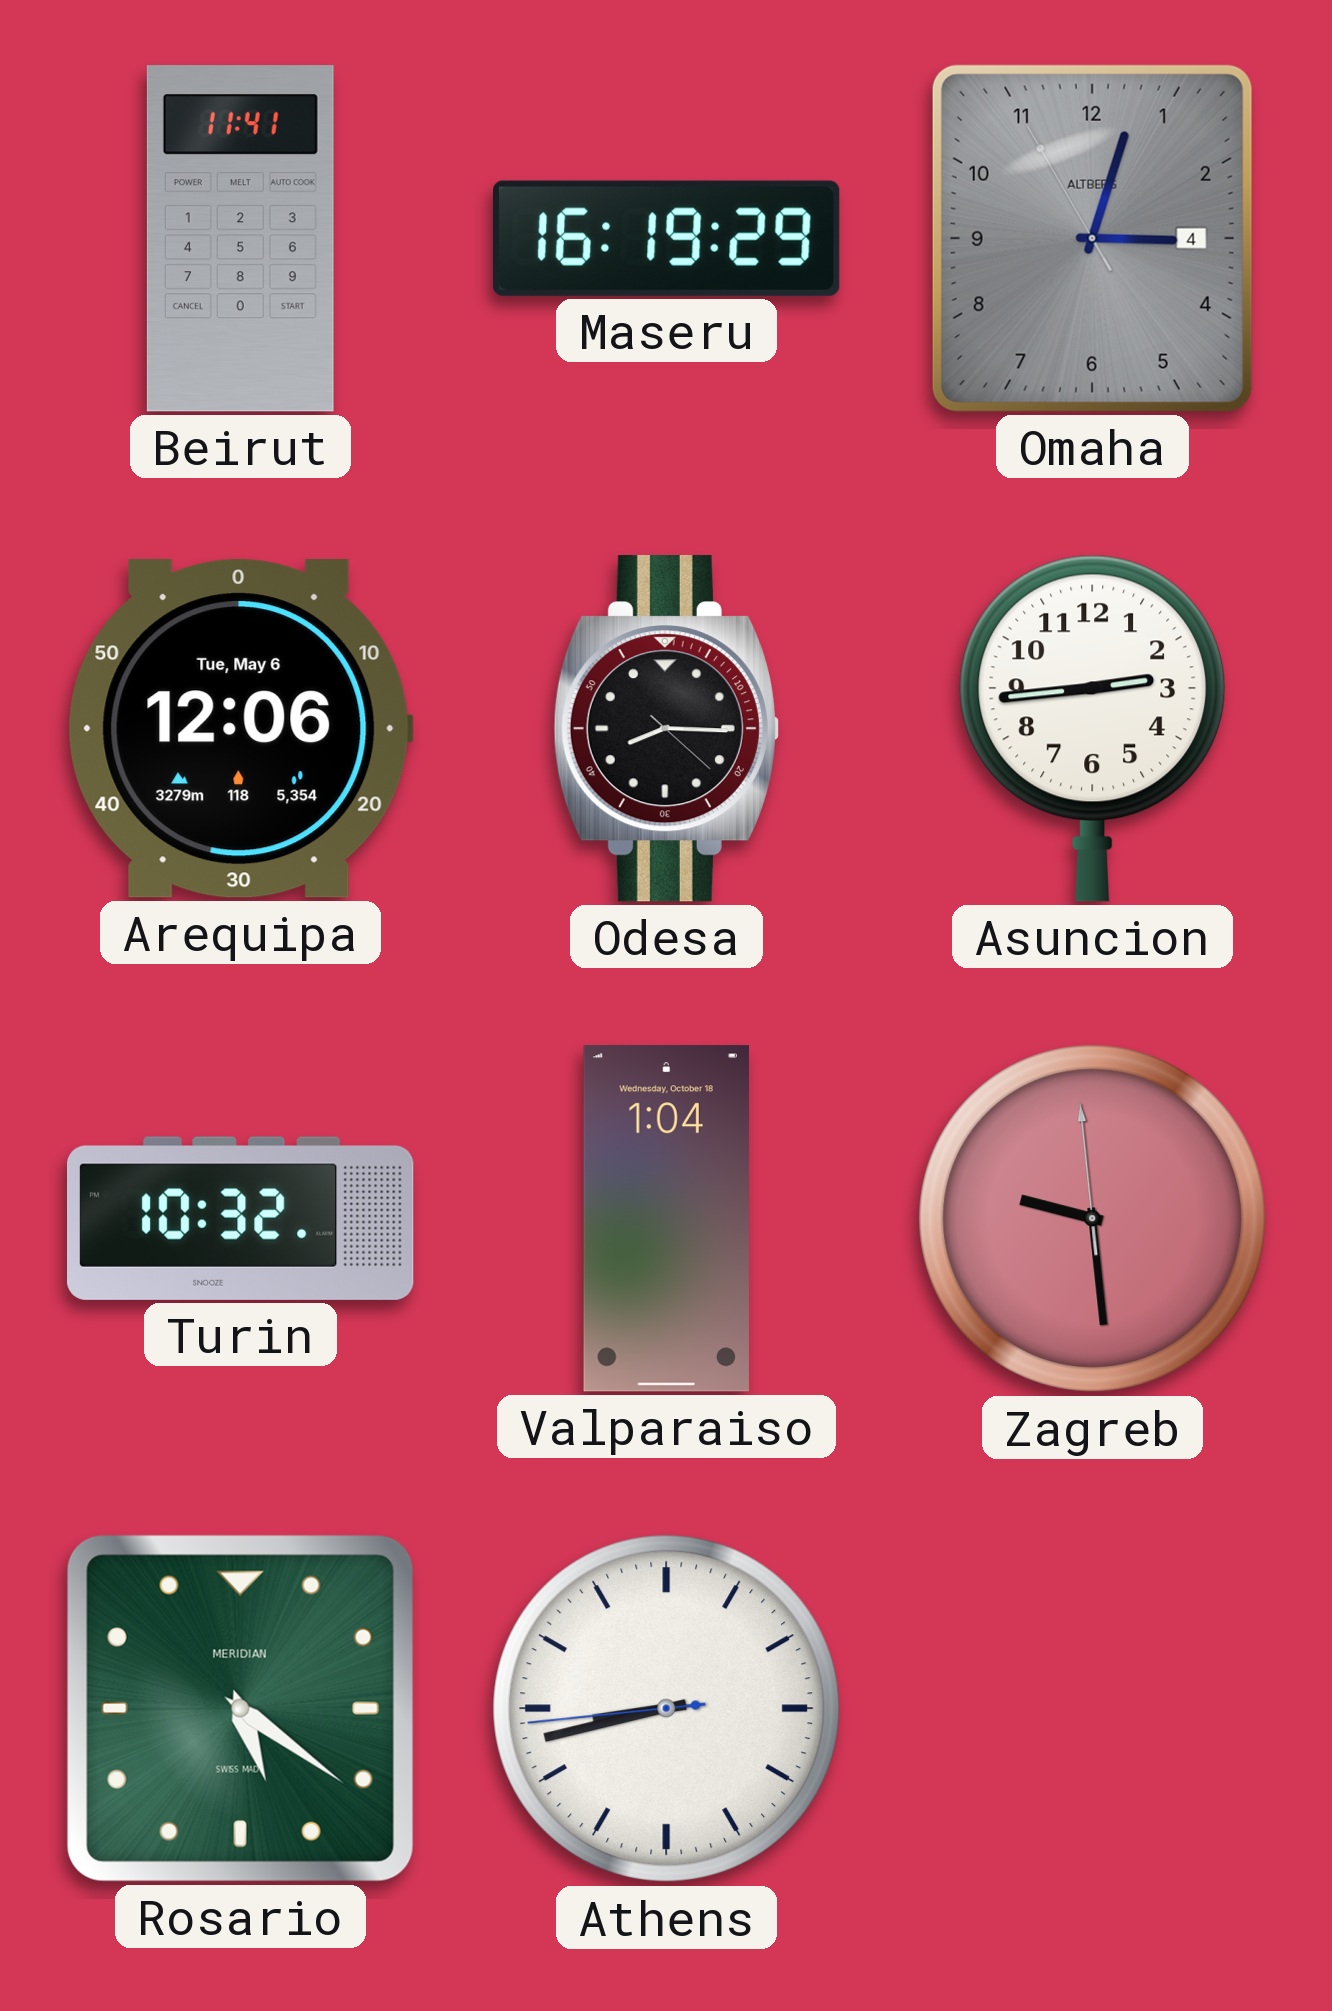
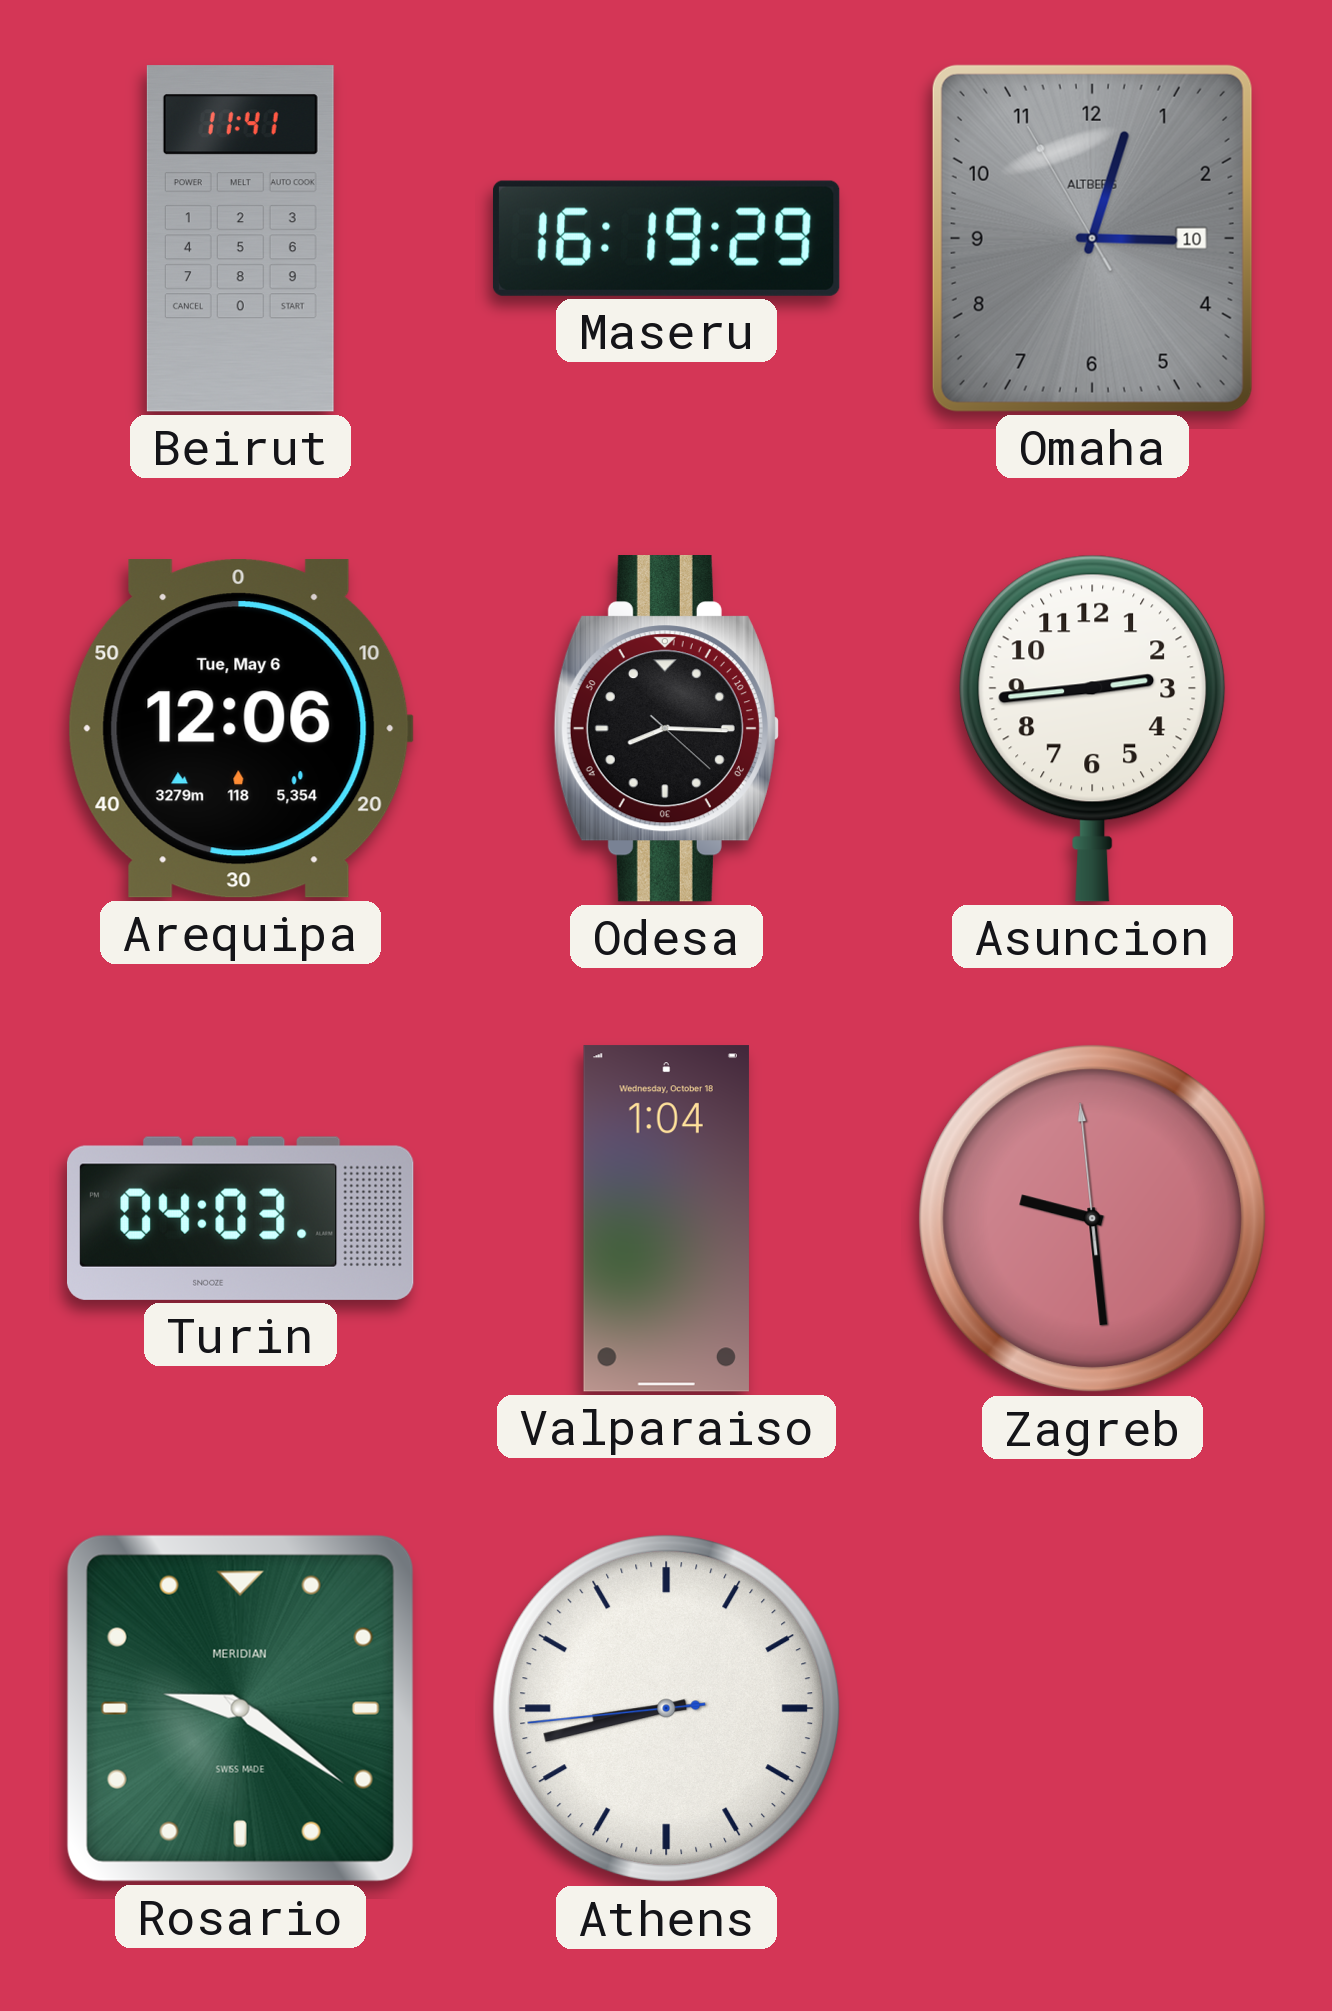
Omaha date: 4 -> 10 (1092, 238)
Turin: 10:32 -> 04:03 (241, 1218)
Rosario: 5:21 -> 9:21 (240, 1708)
